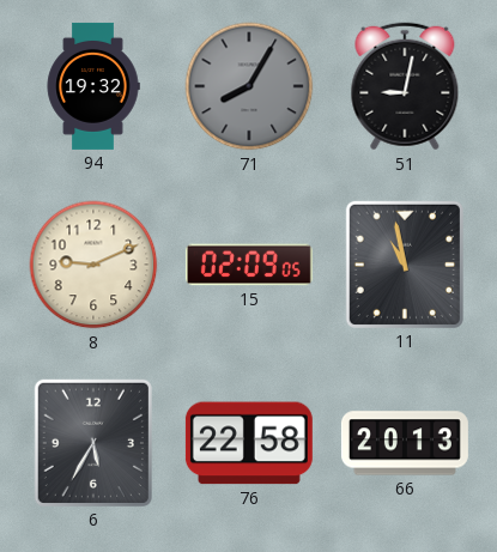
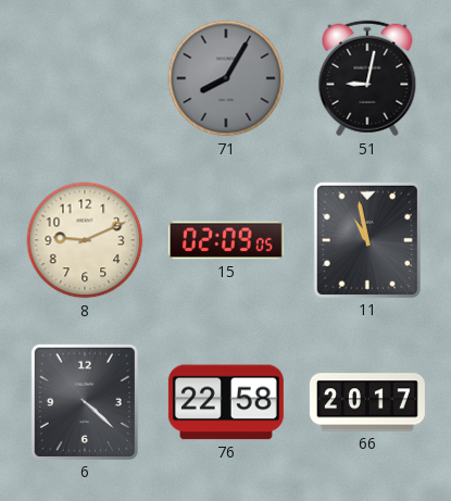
94: 19:32 -> none (93, 86)
6: 5:35 -> 4:22 (85, 402)
66: 20:13 -> 20:17 (367, 402)
